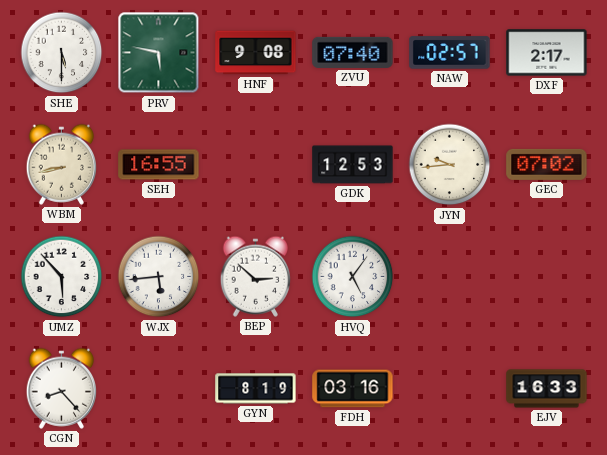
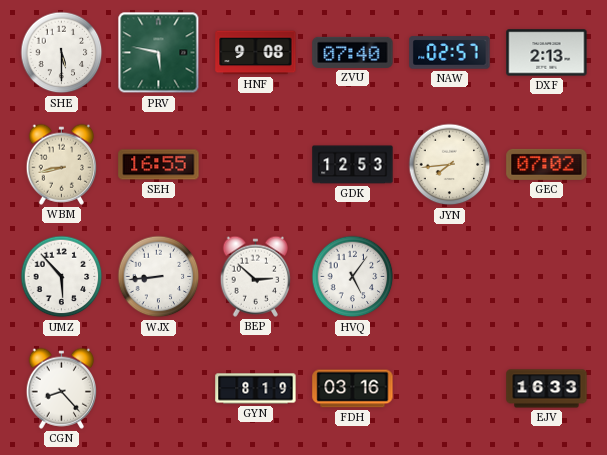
DXF: 2:17 -> 2:13 (547, 53)
JYN: 9:44 -> 7:44 (450, 165)
WJX: 5:44 -> 8:44 (159, 277)
